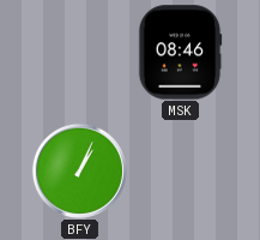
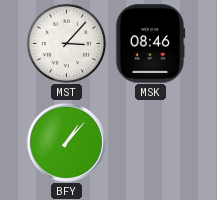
MST: none -> 3:07 (66, 43)
BFY: 1:04 -> 1:07 (66, 142)
